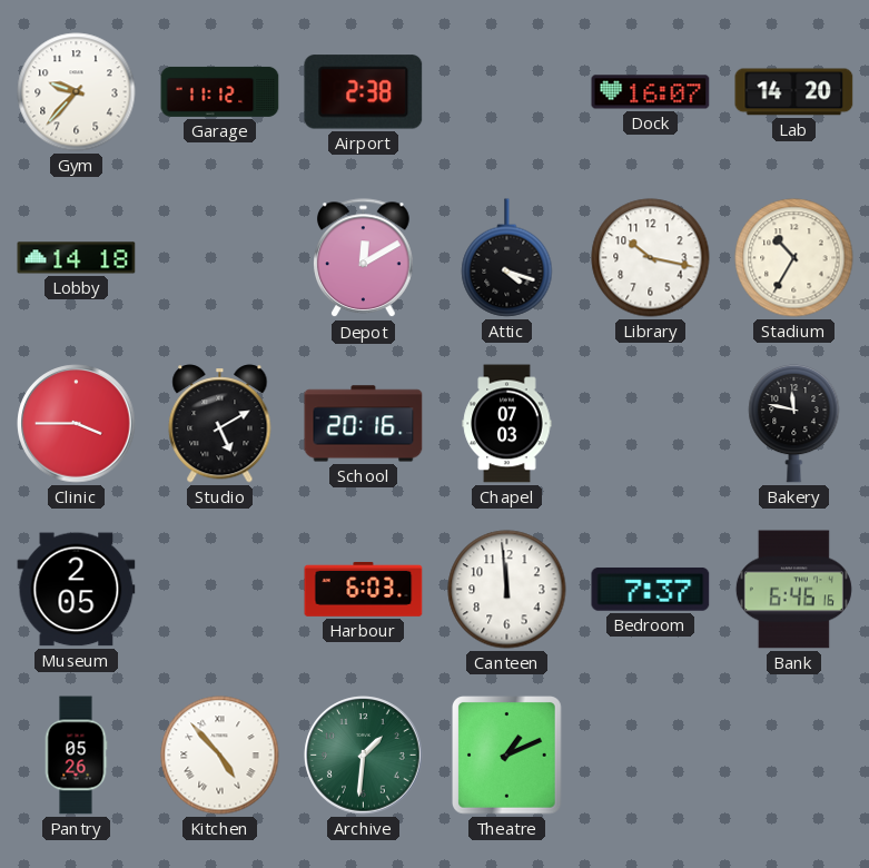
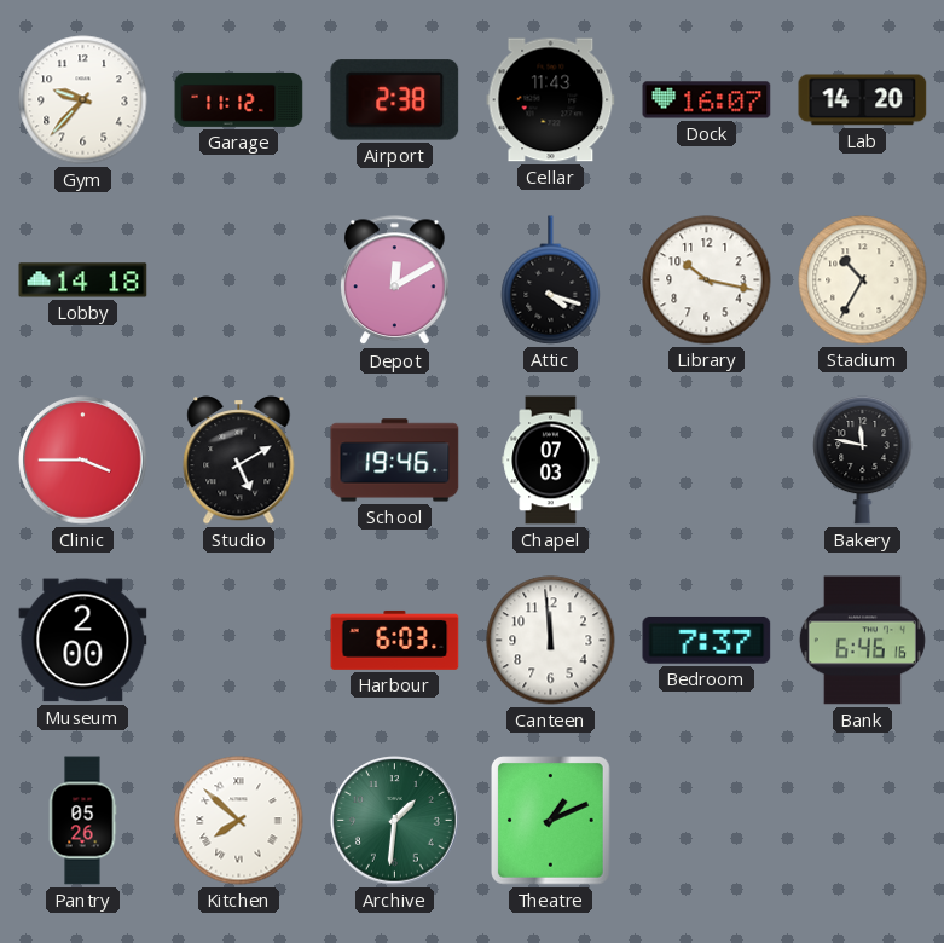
Cellar: none -> 11:43 (551, 100)
School: 20:16 -> 19:46 (395, 461)
Museum: 2:05 -> 2:00 (83, 641)
Kitchen: 4:53 -> 7:52 (239, 821)
